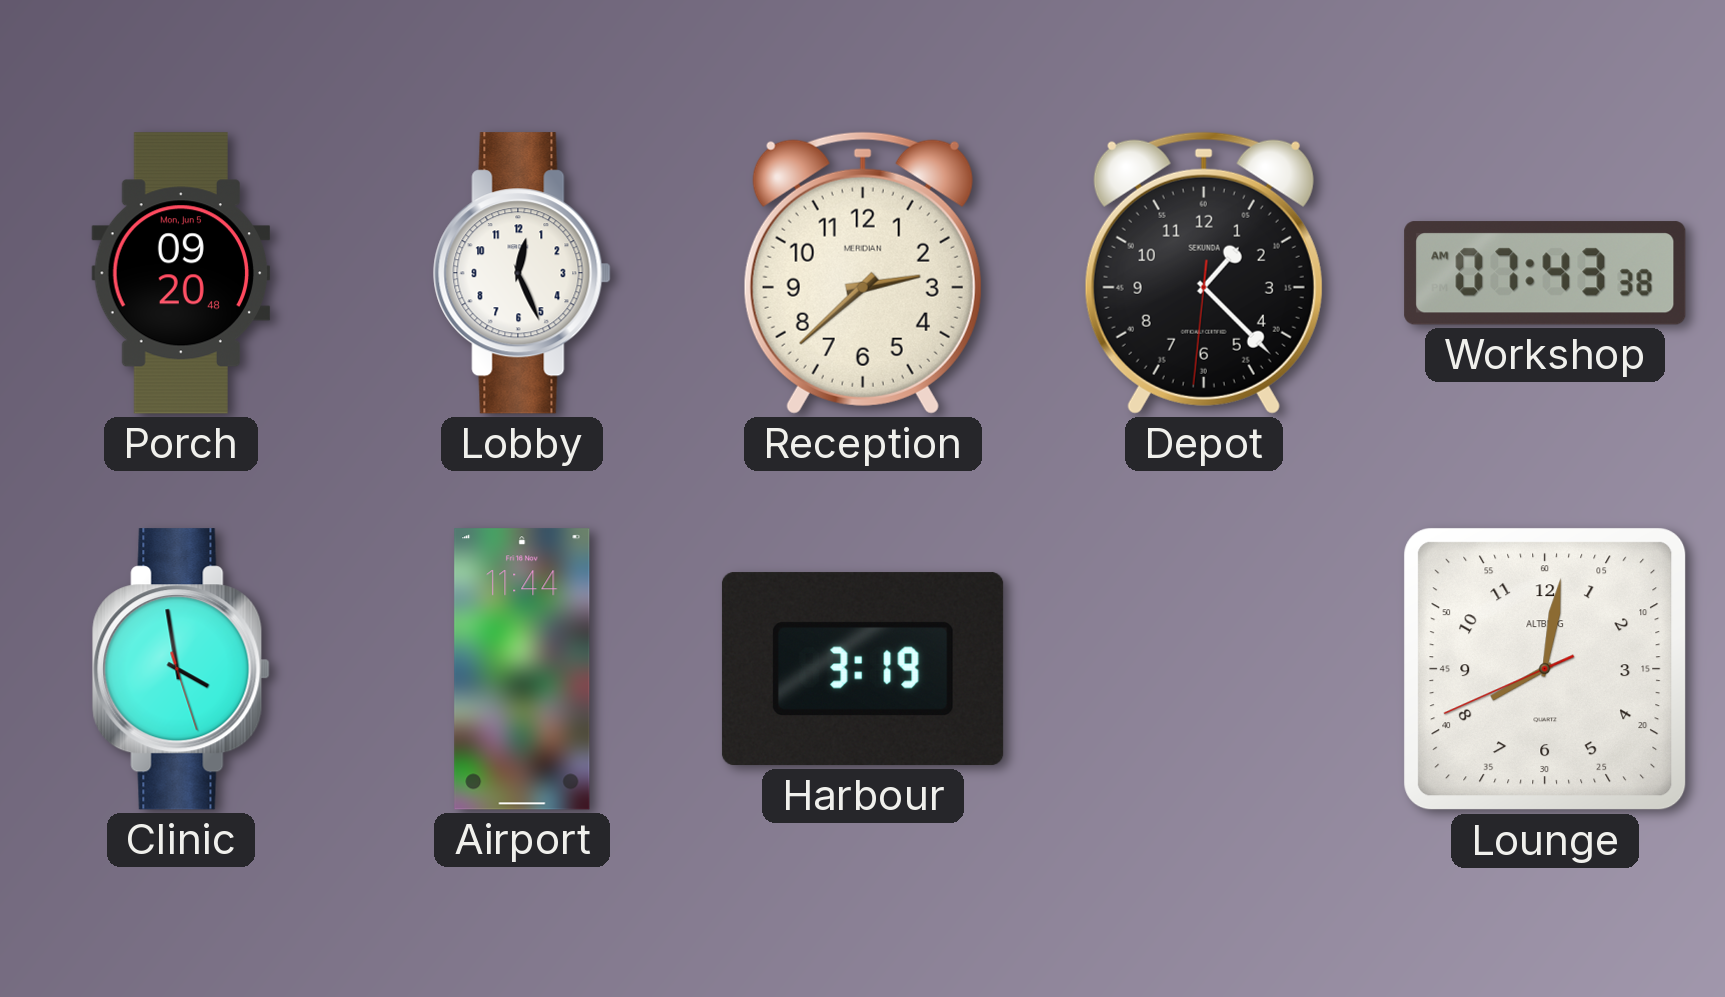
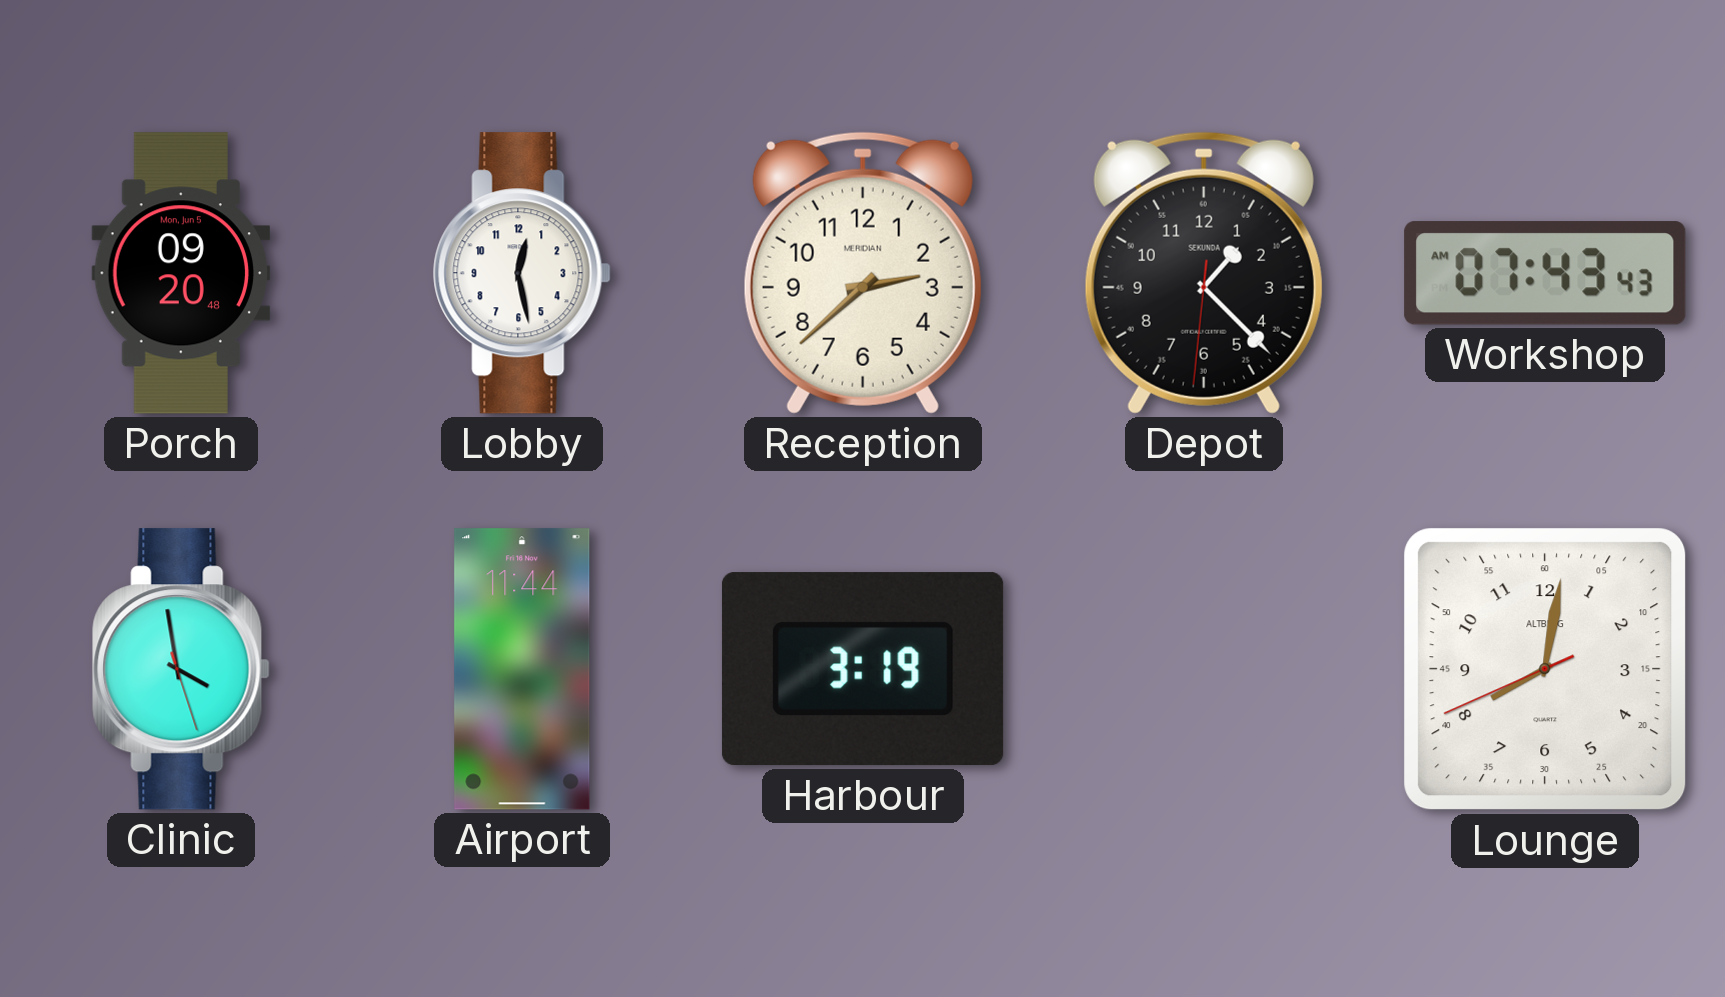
Lobby: 12:26 -> 12:28 (522, 273)
Workshop: 07:43:38 AM -> 07:43:43 AM (1545, 273)
